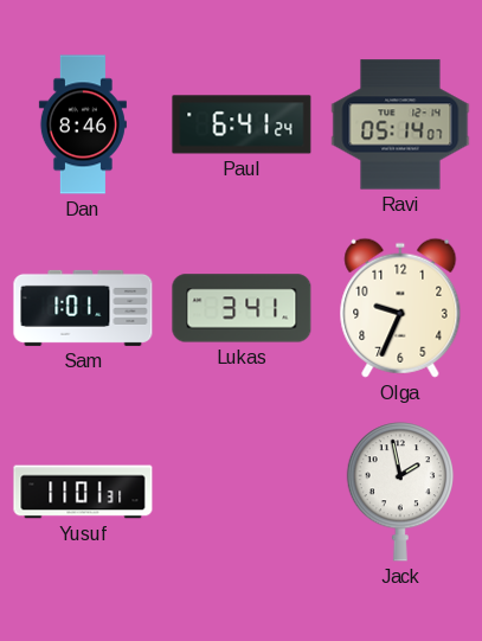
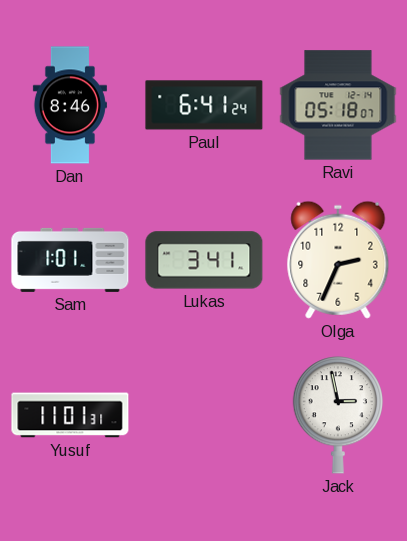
Ravi: 05:14 -> 05:18 (338, 105)
Olga: 9:34 -> 2:34 (338, 260)
Jack: 1:58 -> 2:58 (338, 415)
